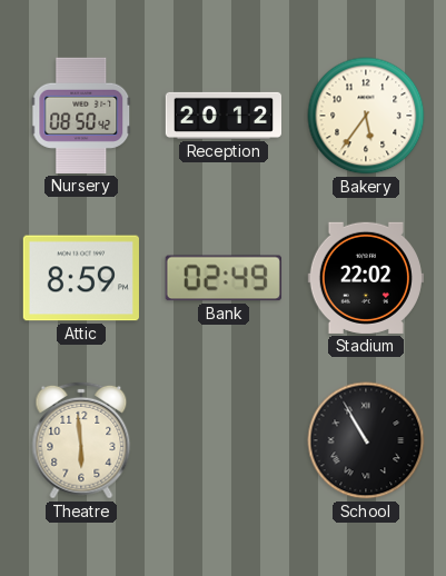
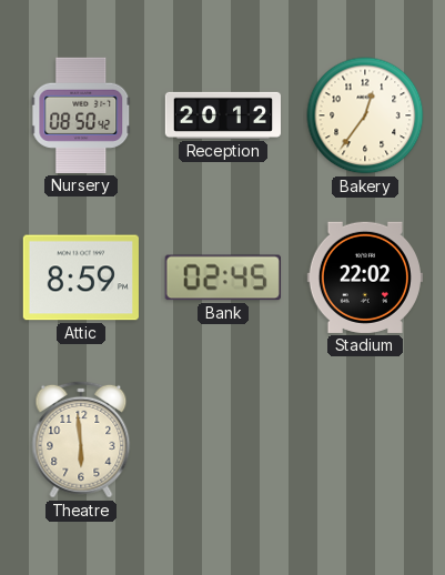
Bakery: 5:36 -> 12:36 (365, 115)
Bank: 02:49 -> 02:45 (223, 278)
School: 10:55 -> none (366, 440)
